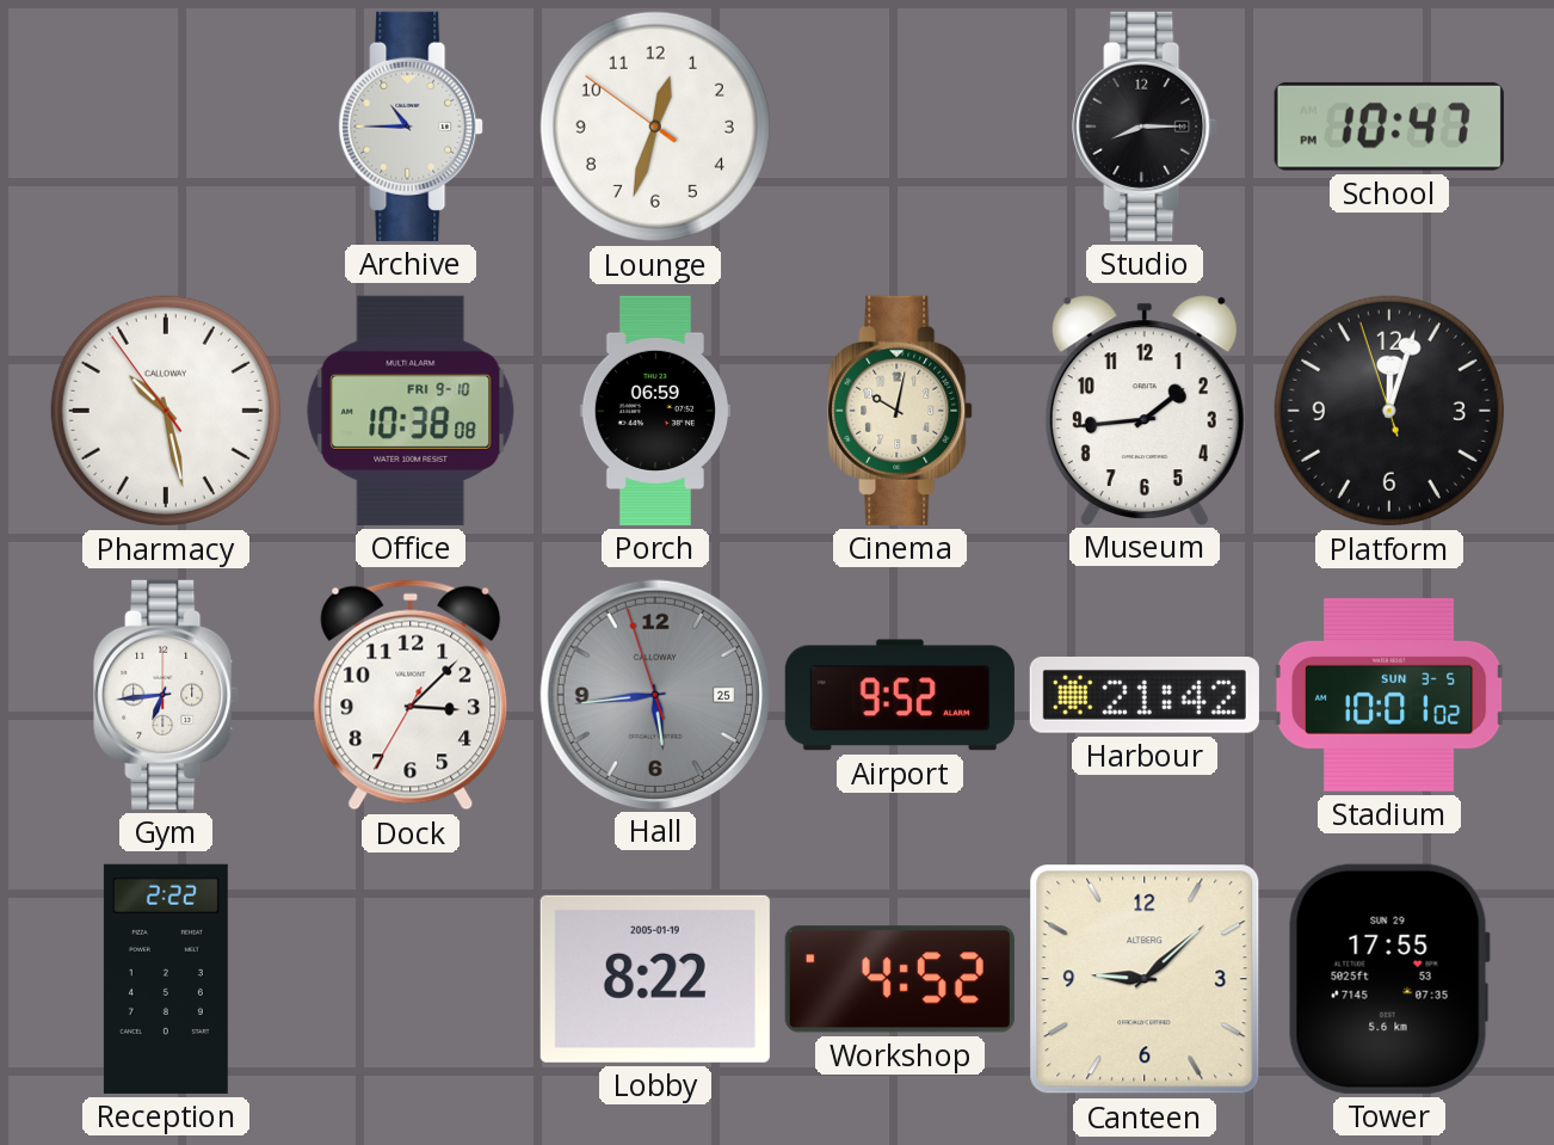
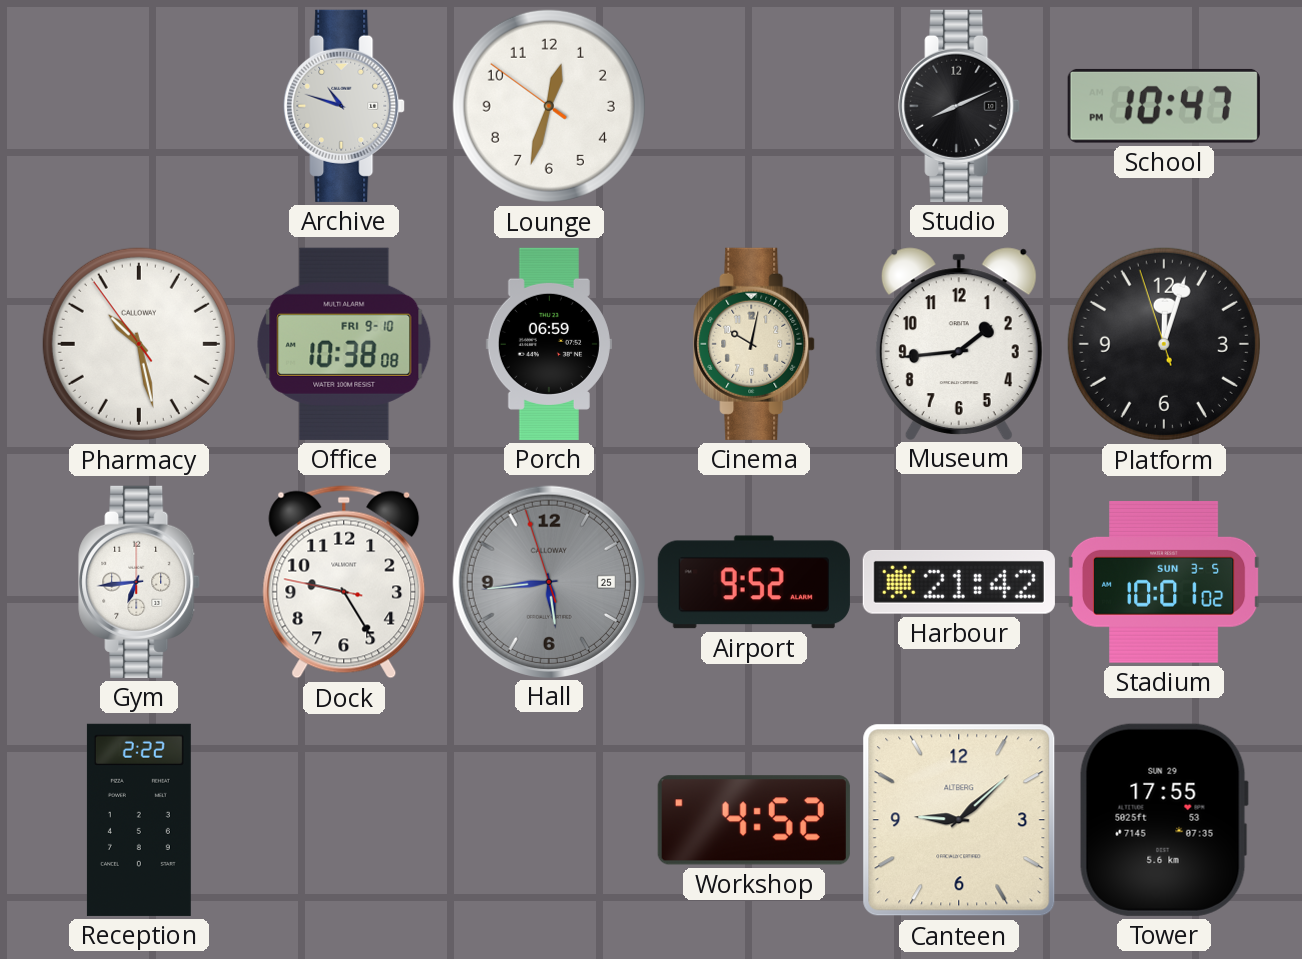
Archive: 10:45 -> 10:48 (344, 106)
Studio: 8:15 -> 8:11 (959, 106)
Dock: 3:07 -> 9:24 (344, 582)
Lobby: 8:22 -> none (655, 979)
